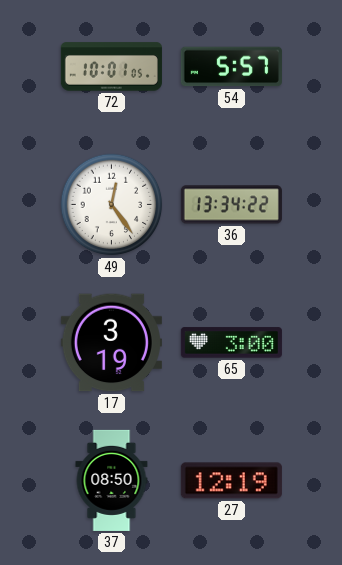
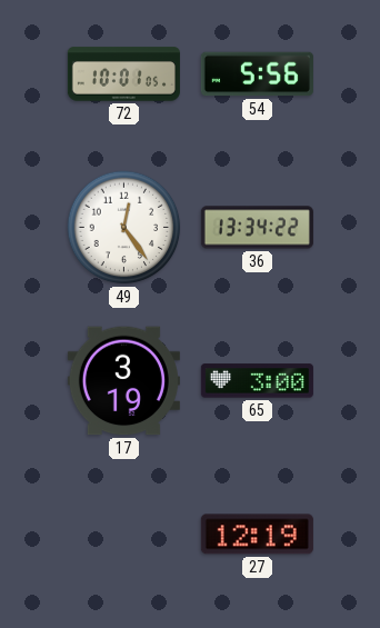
54: 5:57 -> 5:56 (257, 74)
37: 08:50 -> none (112, 480)
